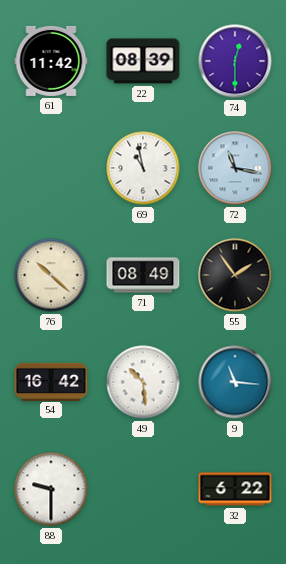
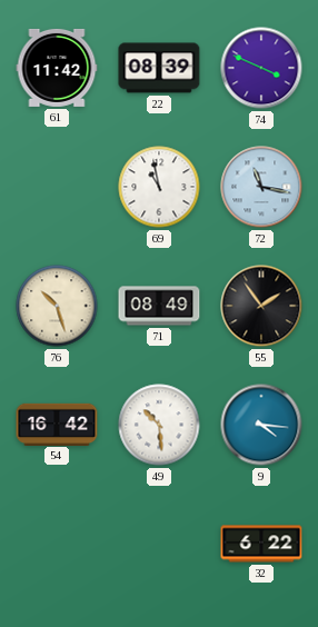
74: 12:30 -> 3:49 (261, 68)
76: 10:22 -> 10:27 (57, 306)
9: 11:16 -> 4:16 (261, 425)
88: 9:30 -> none (51, 489)
